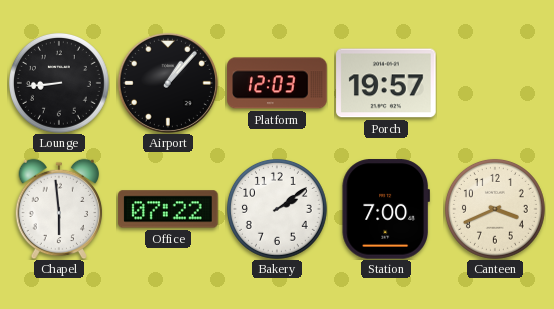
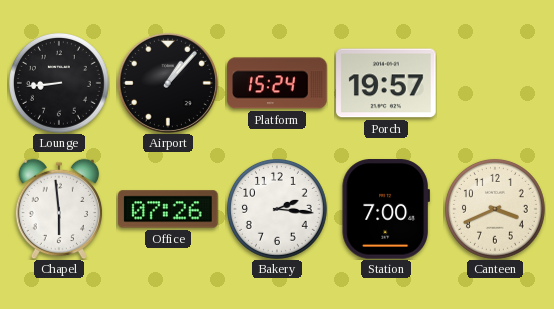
Platform: 12:03 -> 15:24 (277, 83)
Office: 07:22 -> 07:26 (168, 209)
Bakery: 2:09 -> 2:16 (277, 209)
